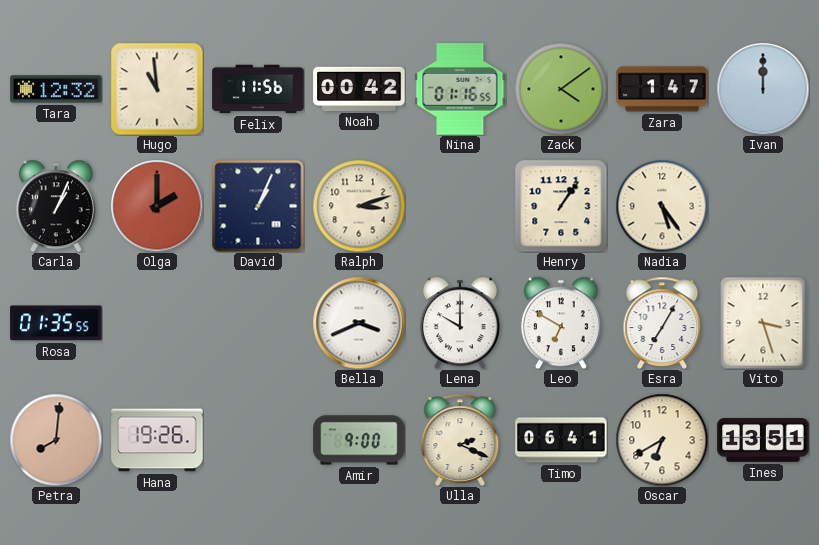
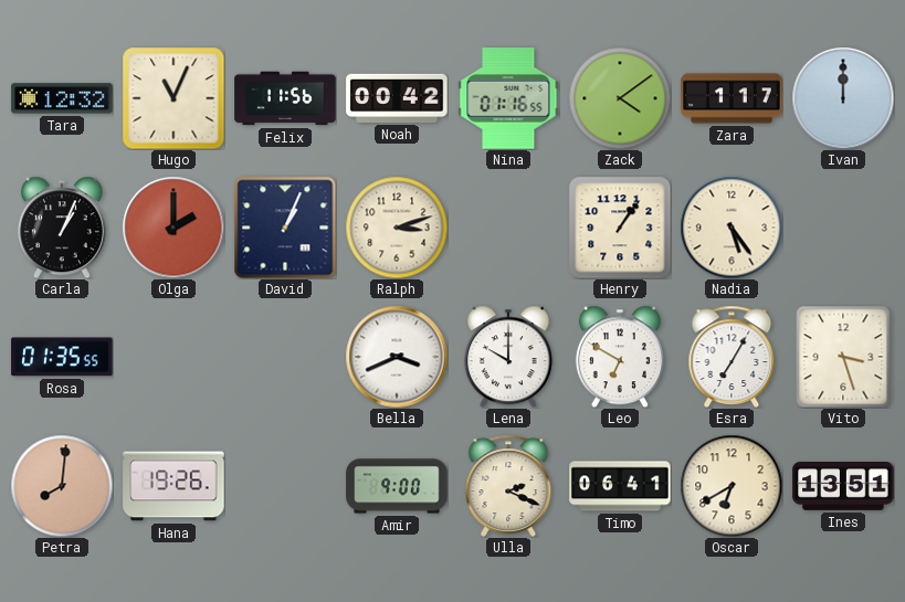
Hugo: 10:59 -> 11:04 (173, 98)
Zara: 1:47 -> 1:17 (732, 98)
